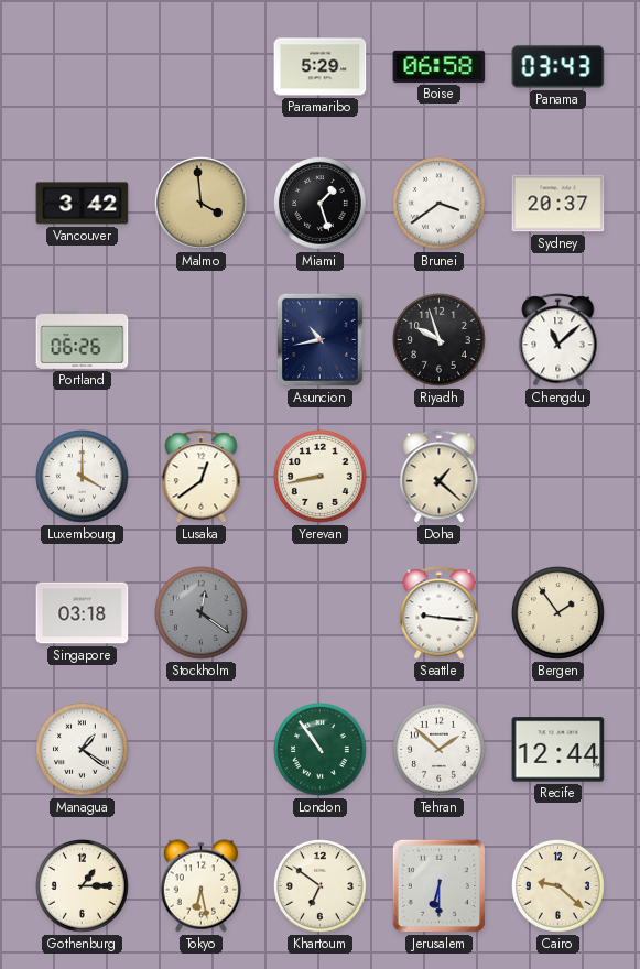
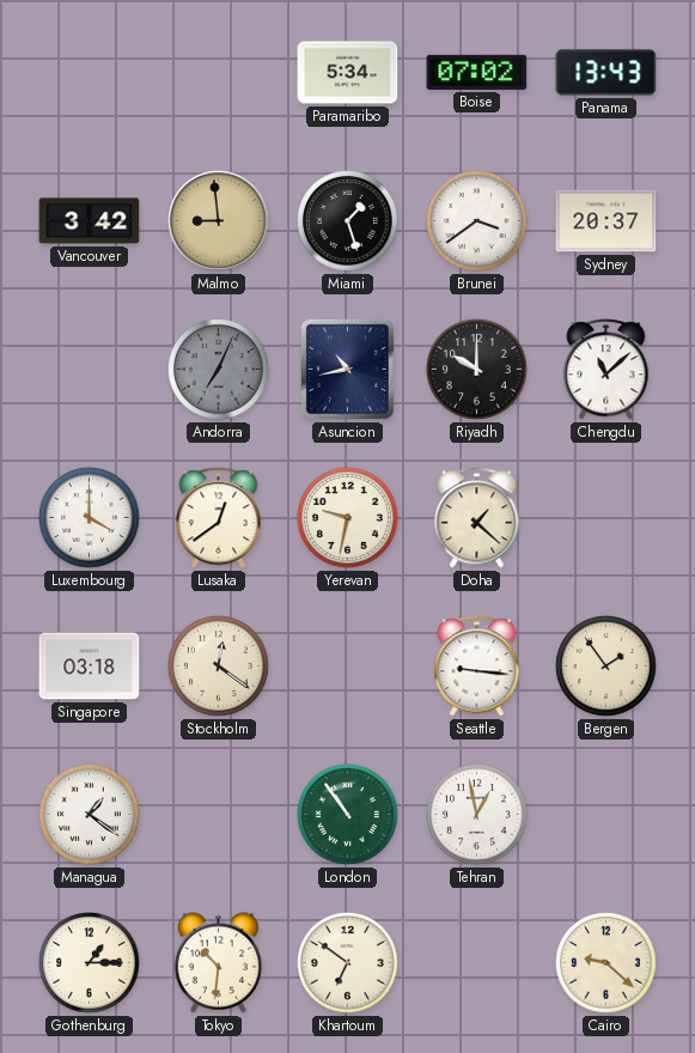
Paramaribo: 5:29 -> 5:34 (348, 73)
Boise: 06:58 -> 07:02 (477, 72)
Panama: 03:43 -> 13:43 (606, 73)
Malmo: 3:59 -> 8:59 (219, 221)
Portland: 06:26 -> none (83, 339)
Andorra: none -> 7:04 (219, 370)
Riyadh: 9:57 -> 10:00 (477, 370)
Yerevan: 8:43 -> 9:32 (348, 518)
Stockholm dial: grey -> cream (219, 667)
Tehran: 1:52 -> 12:58 (477, 815)
Recife: 12:44 -> none (558, 750)
Tokyo: 6:28 -> 10:31 (219, 963)
Jerusalem: 6:30 -> none (438, 885)
